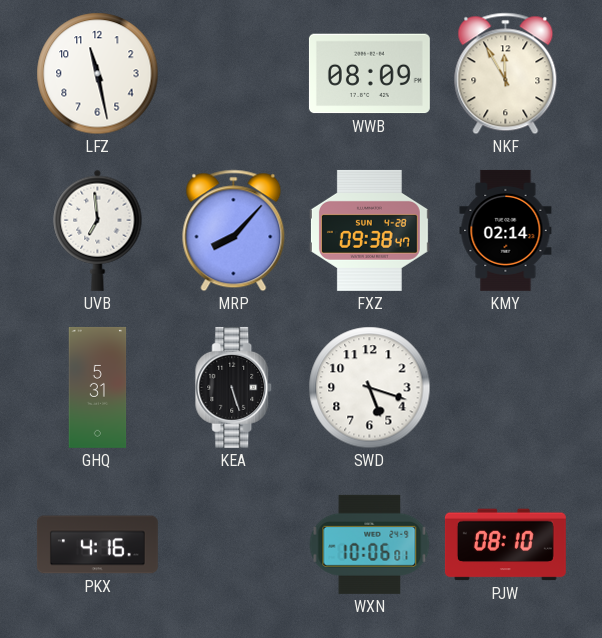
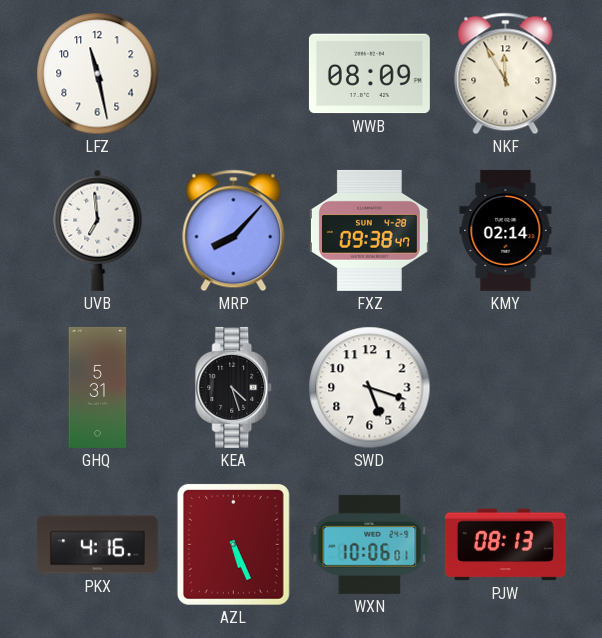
KEA: 5:27 -> 4:27 (234, 387)
AZL: none -> 5:26 (233, 544)
PJW: 08:10 -> 08:13 (505, 545)
